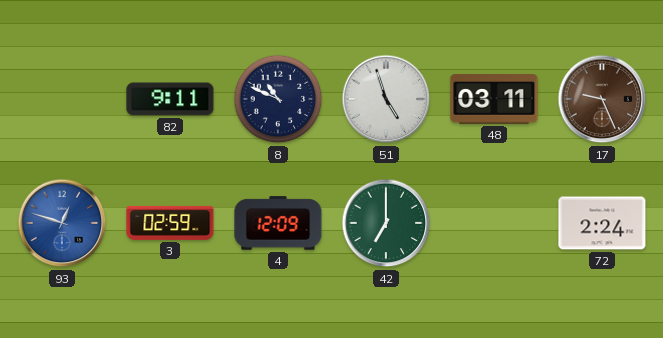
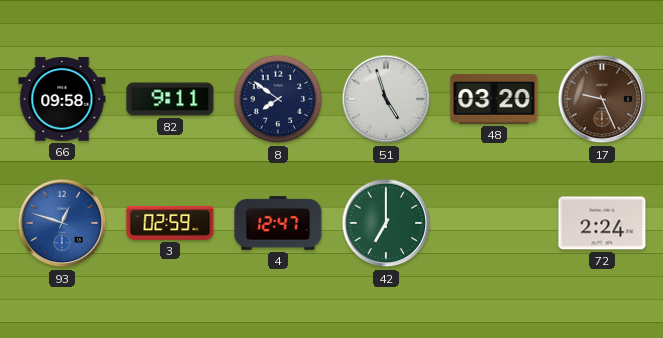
66: none -> 09:58 (62, 99)
8: 10:49 -> 7:51 (278, 99)
48: 03:11 -> 03:20 (494, 99)
4: 12:09 -> 12:47 (278, 223)
